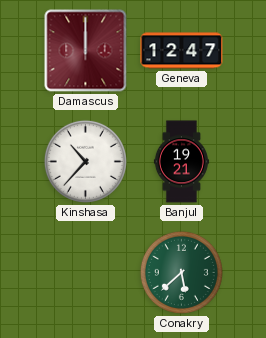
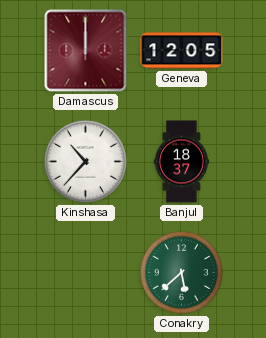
Geneva: 12:47 -> 12:05 (182, 51)
Banjul: 19:21 -> 18:37 (181, 162)
